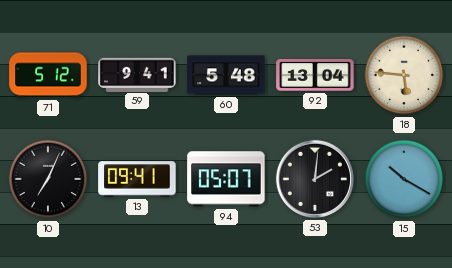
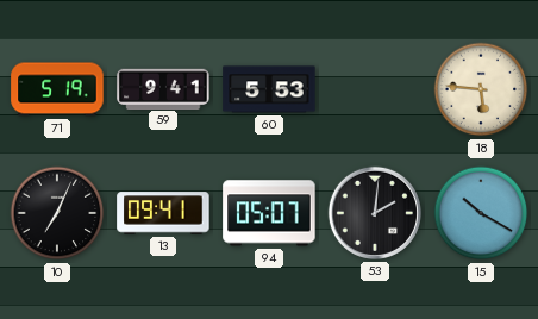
71: 5:12 -> 5:19 (57, 89)
60: 5:48 -> 5:53 (269, 89)
92: 13:04 -> none (315, 75)
